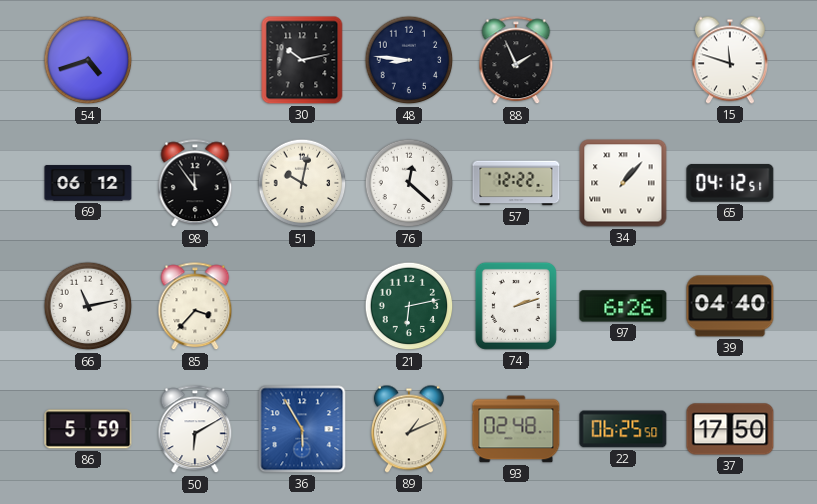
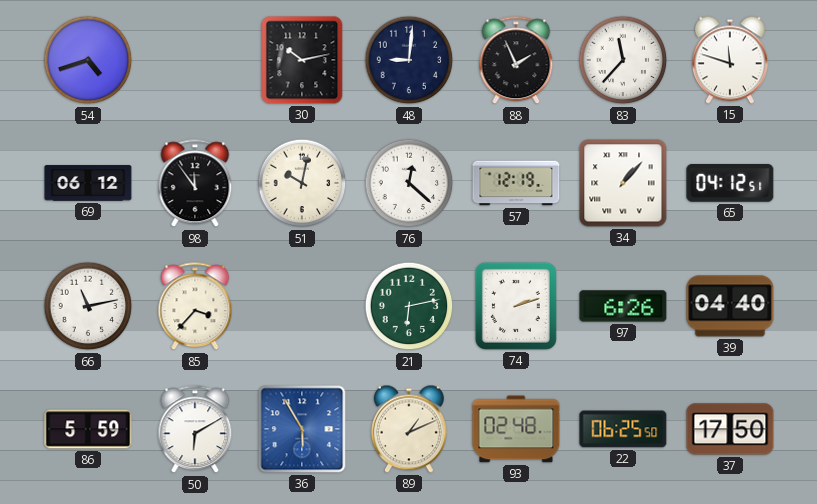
48: 8:46 -> 9:01 (409, 60)
83: none -> 11:37 (623, 60)
57: 12:22 -> 12:19 (516, 183)
